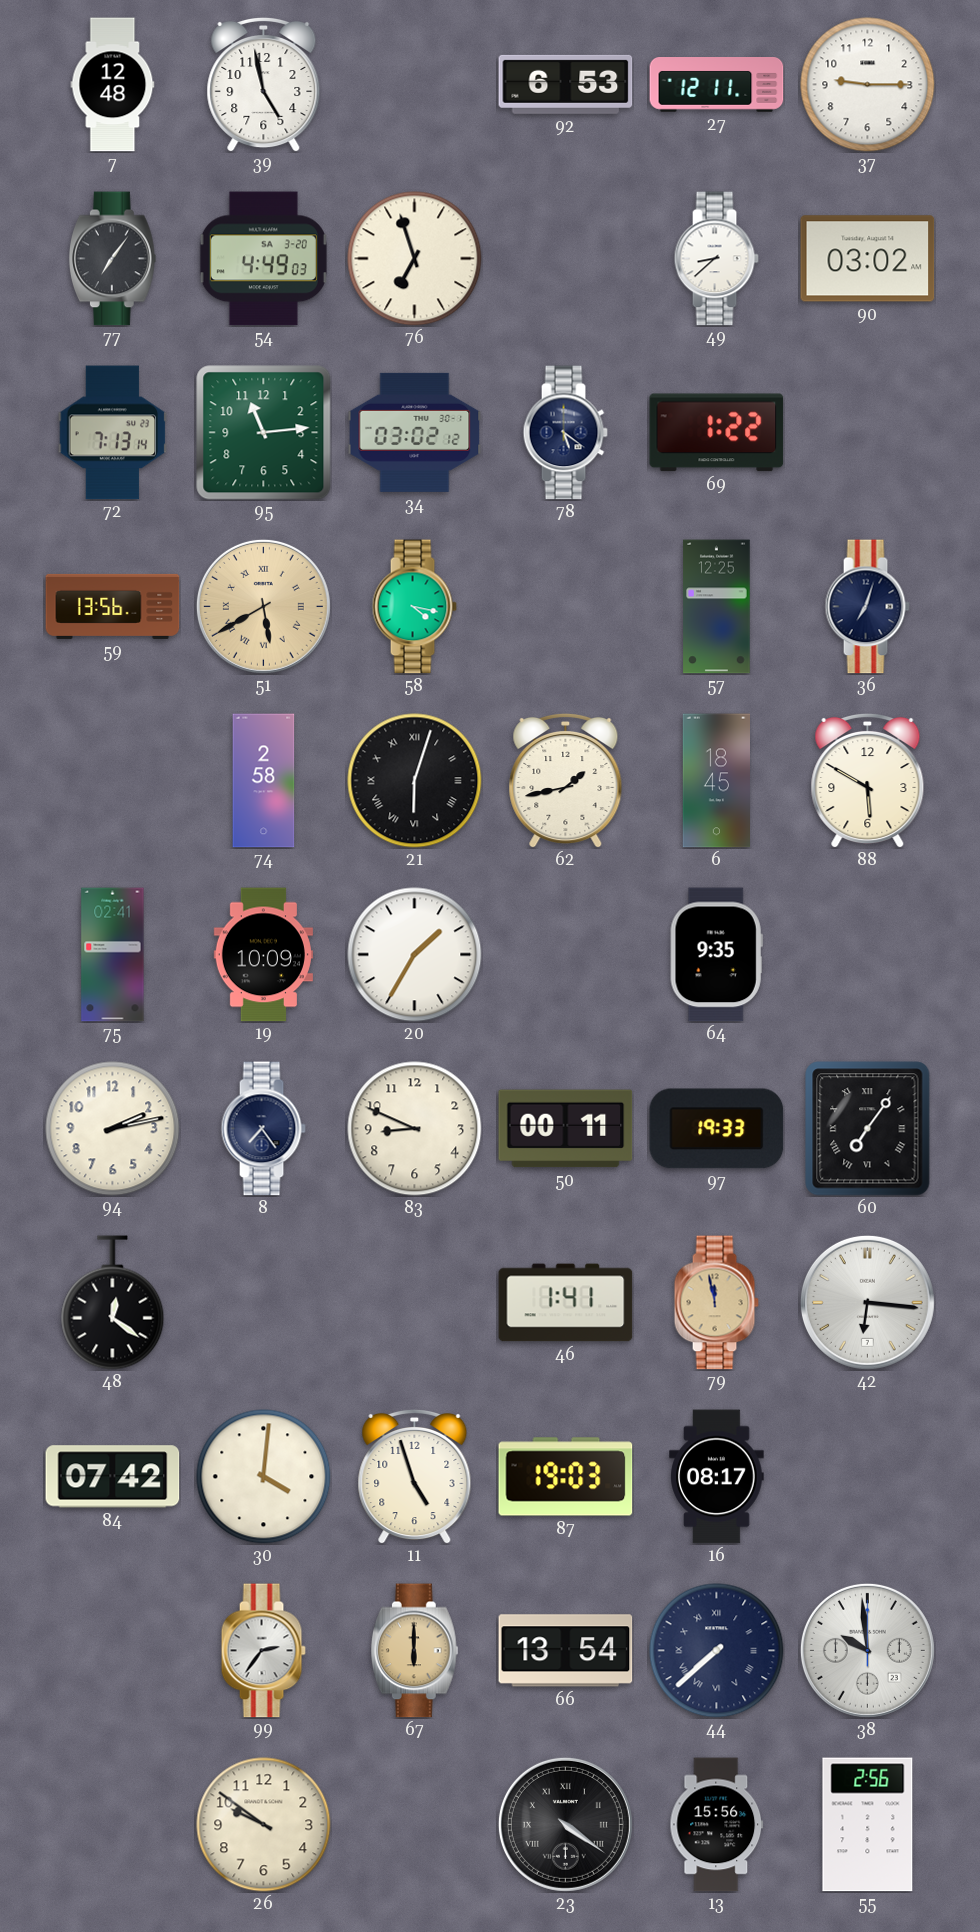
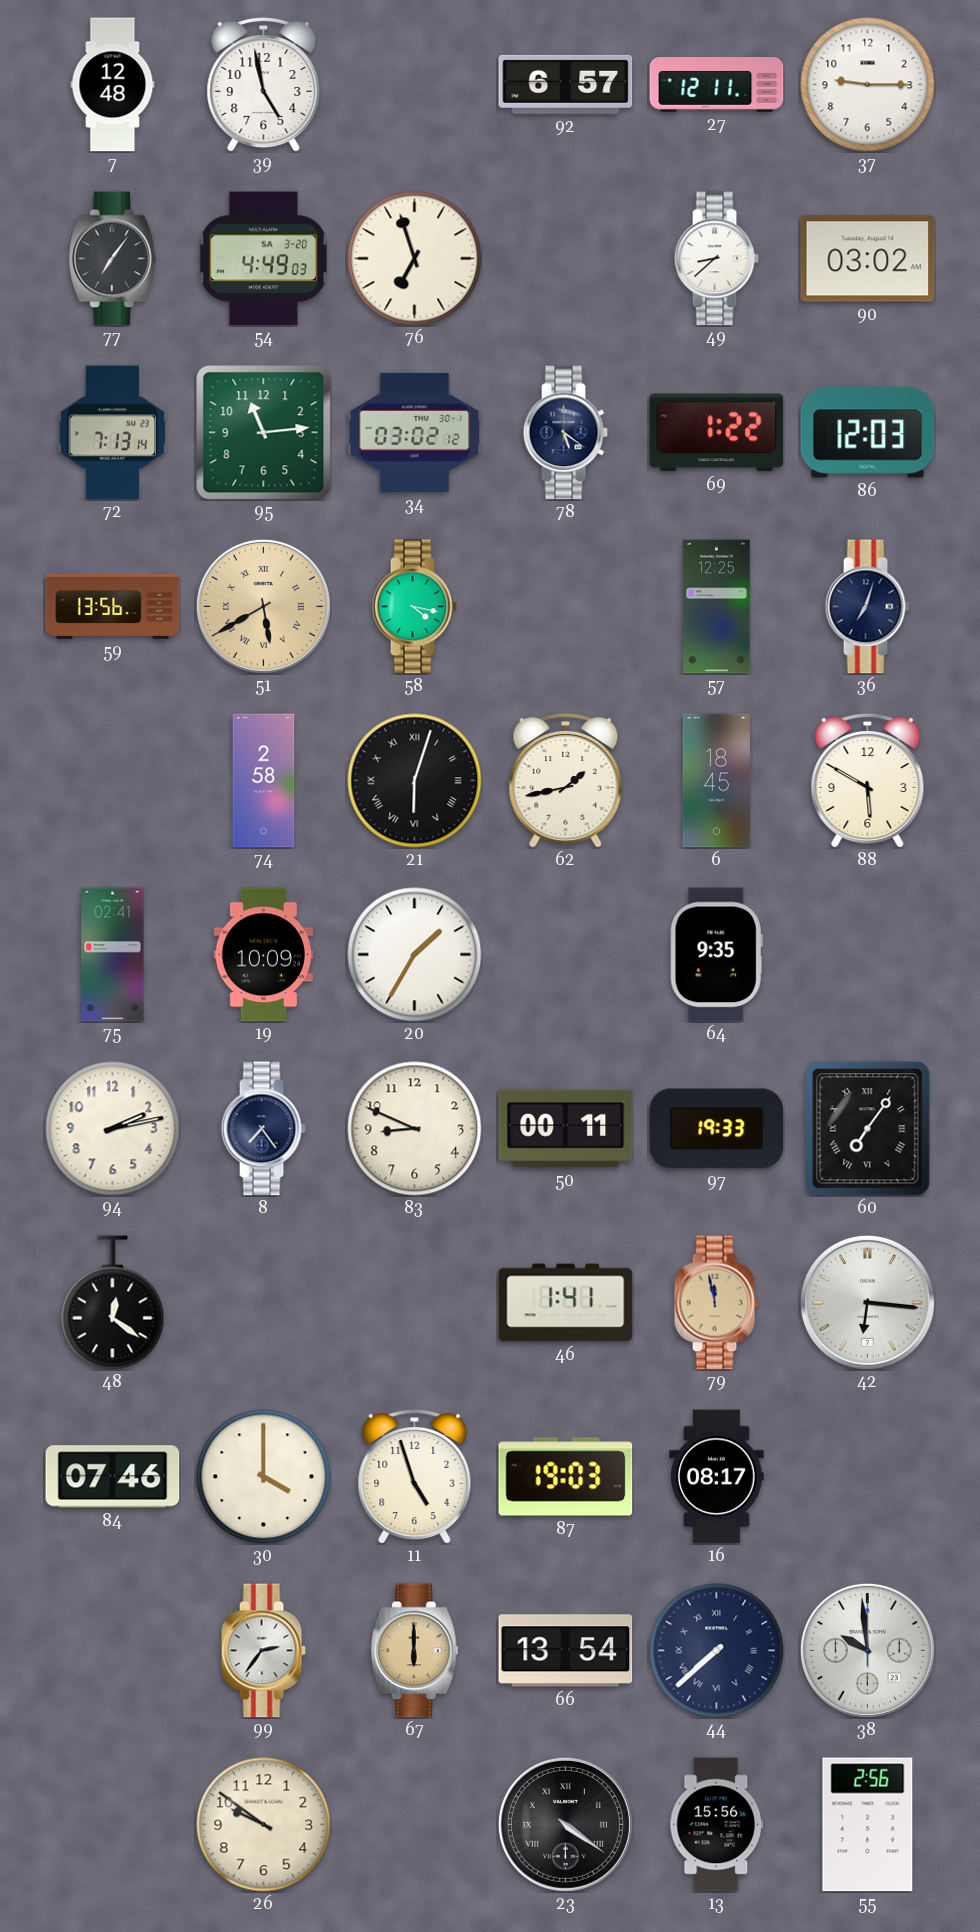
92: 6:53 -> 6:57 (566, 84)
86: none -> 12:03 (868, 433)
84: 07:42 -> 07:46 (113, 1477)
30: 4:01 -> 4:00 (264, 1477)
